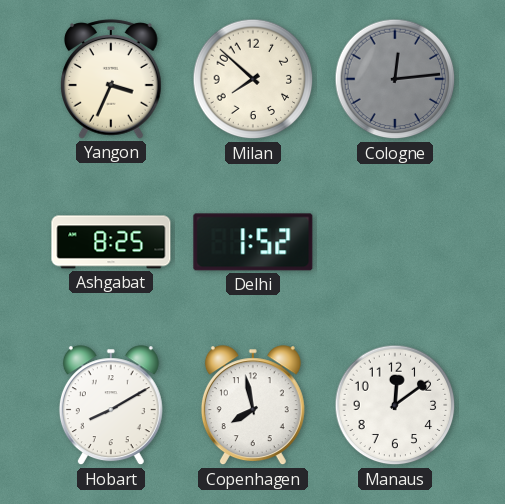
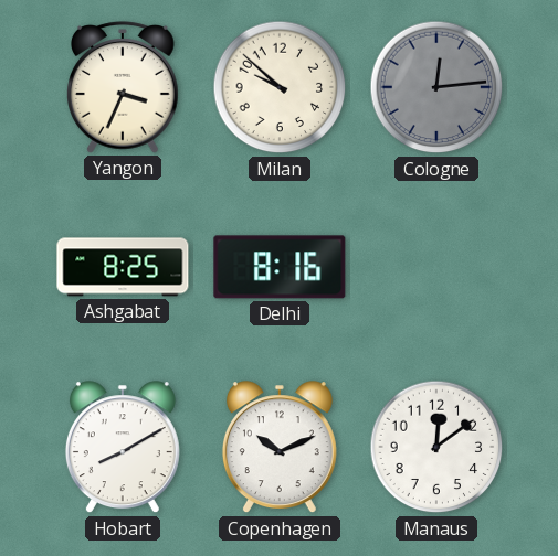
Milan: 7:52 -> 9:52 (280, 87)
Delhi: 1:52 -> 8:16 (280, 267)
Copenhagen: 7:58 -> 10:11 (280, 448)
